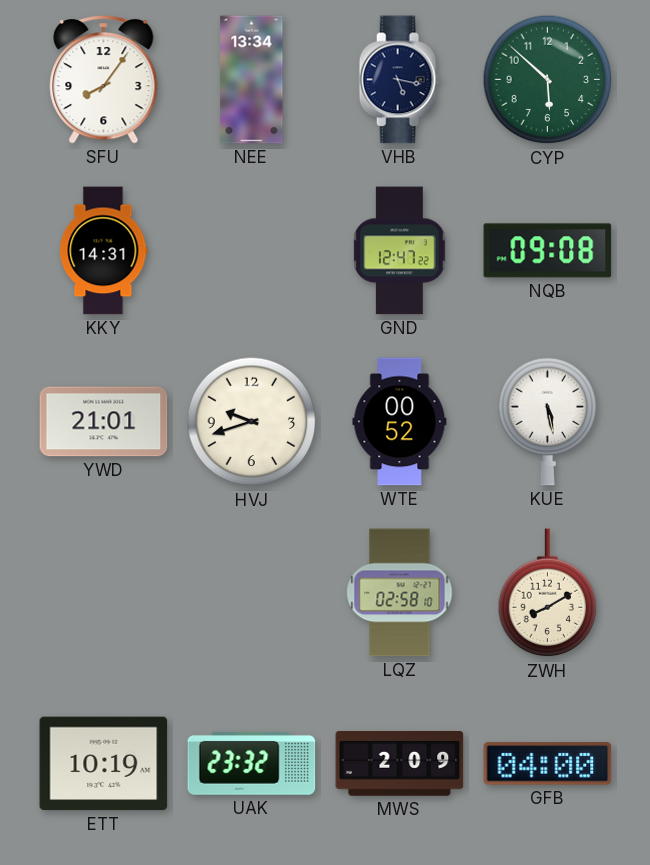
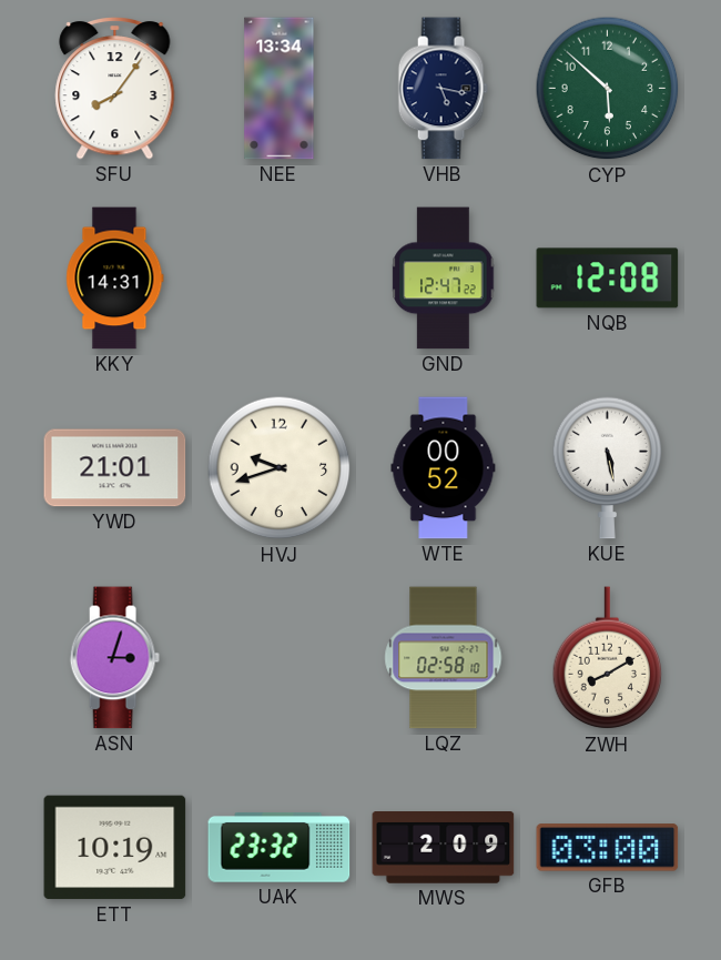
NQB: 09:08 -> 12:08 (608, 279)
ASN: none -> 3:03 (114, 658)
GFB: 04:00 -> 03:00 (608, 848)
